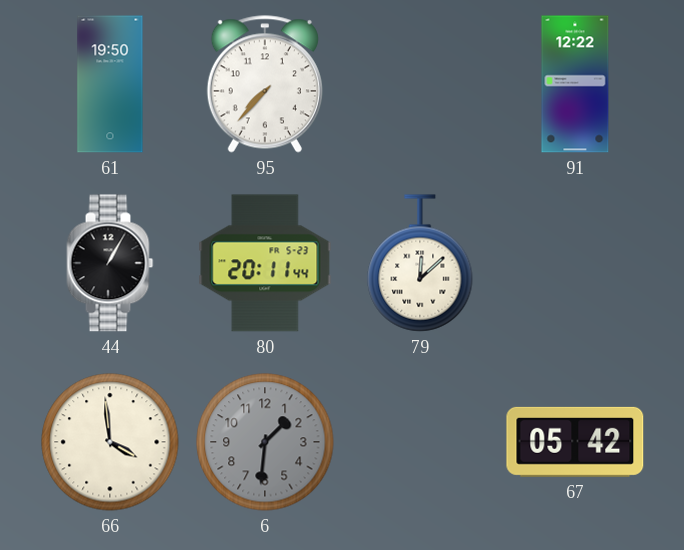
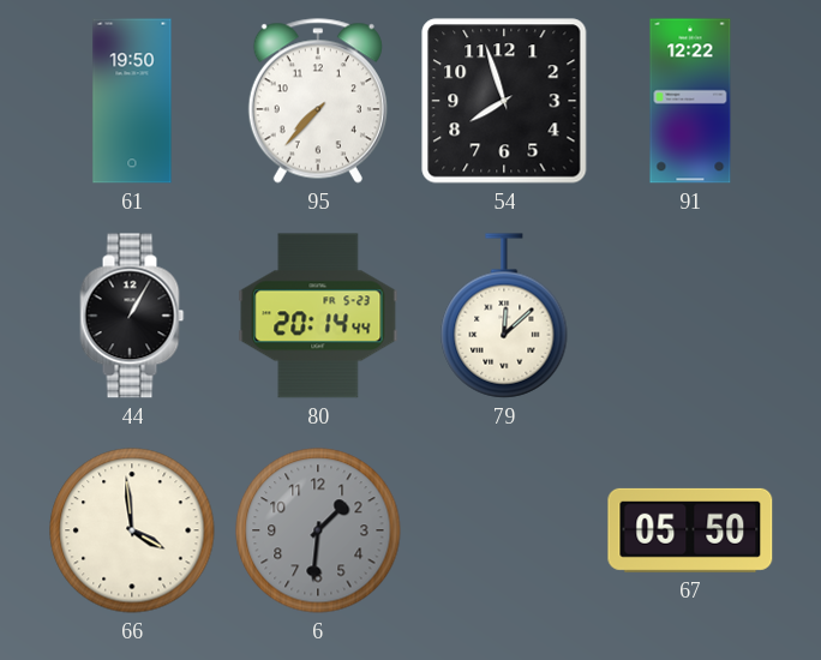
54: none -> 7:57 (504, 101)
80: 20:11 -> 20:14 (318, 316)
67: 05:42 -> 05:50 (690, 530)
